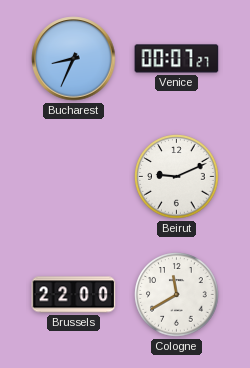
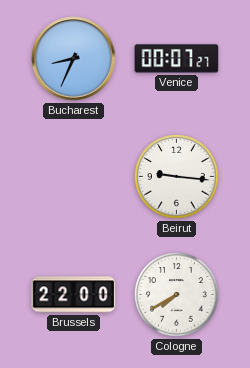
Beirut: 9:11 -> 9:16 (177, 177)
Cologne: 11:40 -> 7:40 (177, 295)
